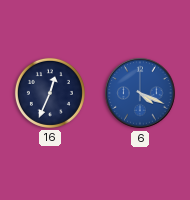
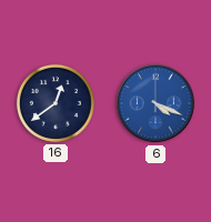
16: 12:34 -> 12:39 (56, 103)
